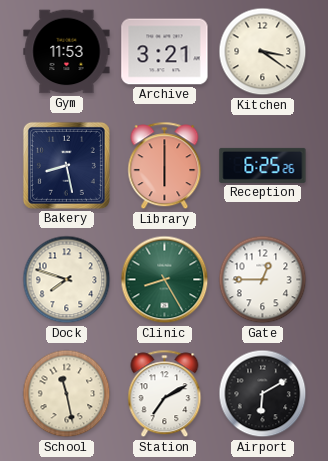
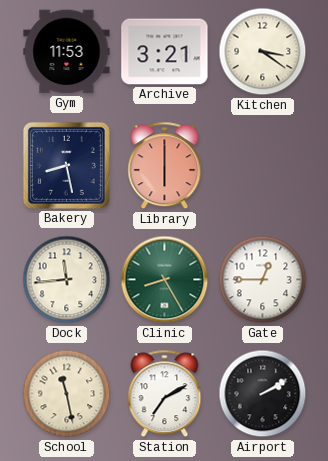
Reception: 6:25 -> none (263, 165)
Dock: 7:48 -> 11:44 (67, 280)
Airport: 6:10 -> 2:10 (263, 394)
